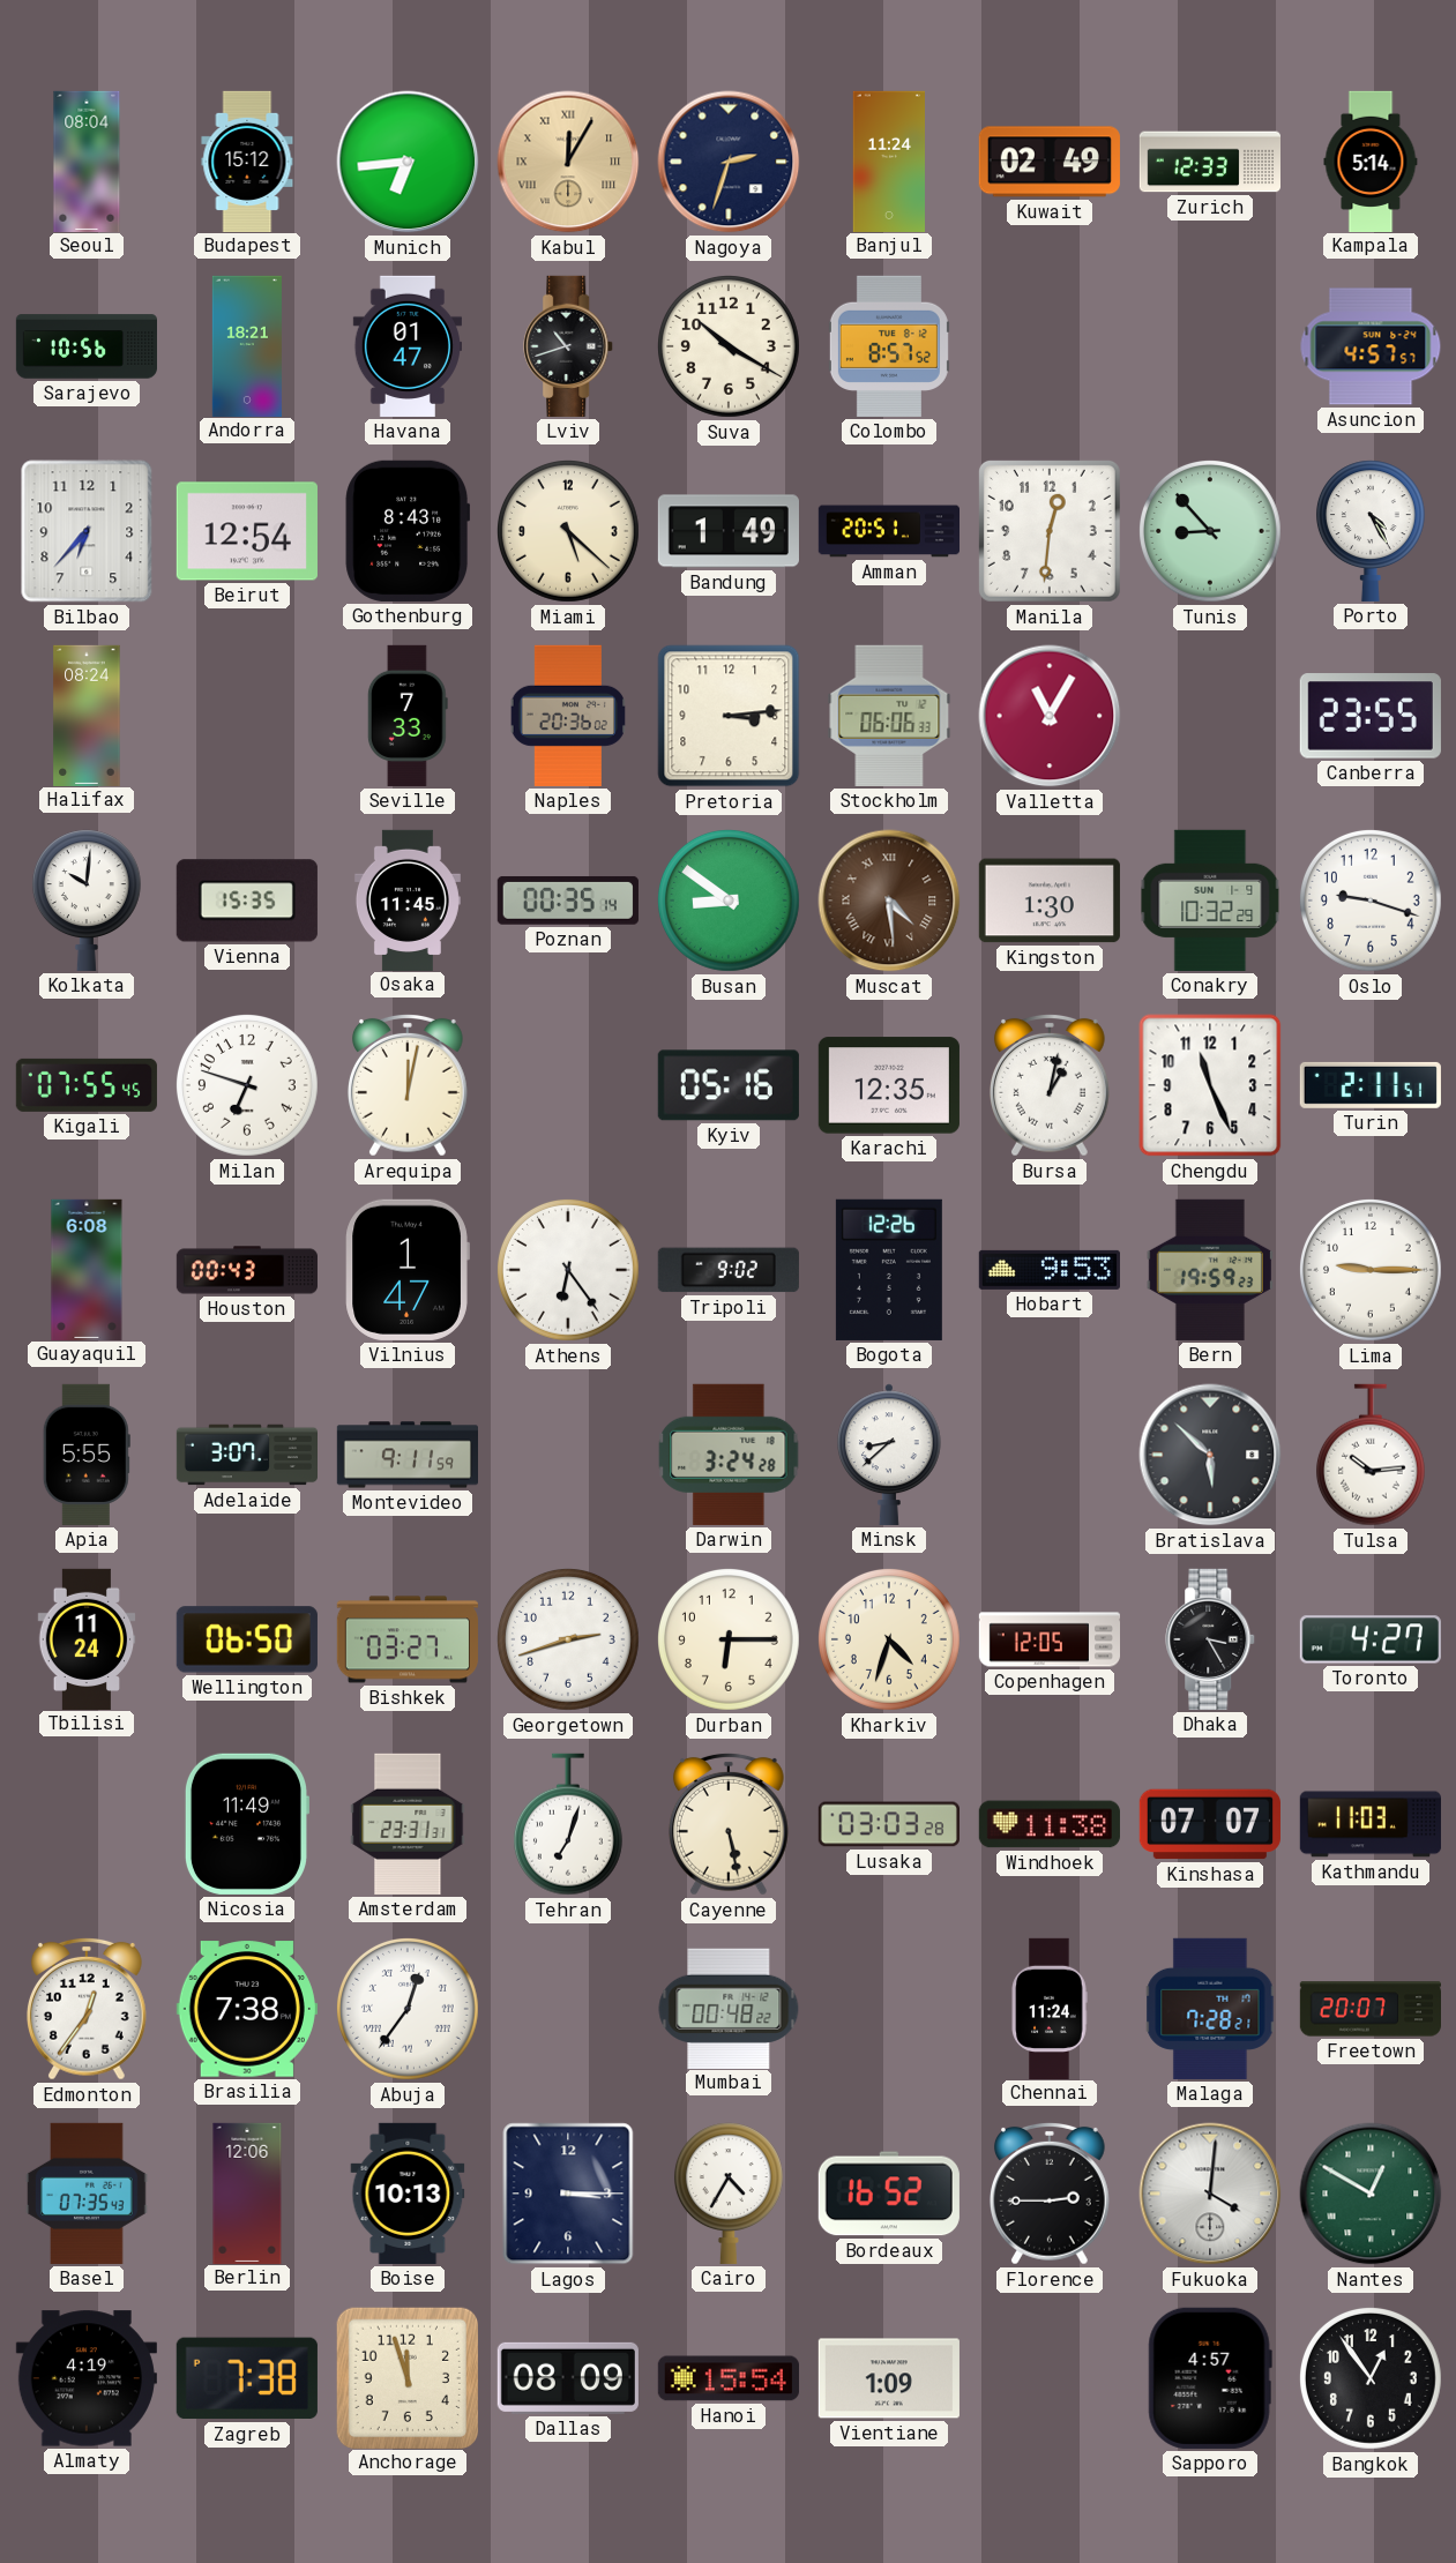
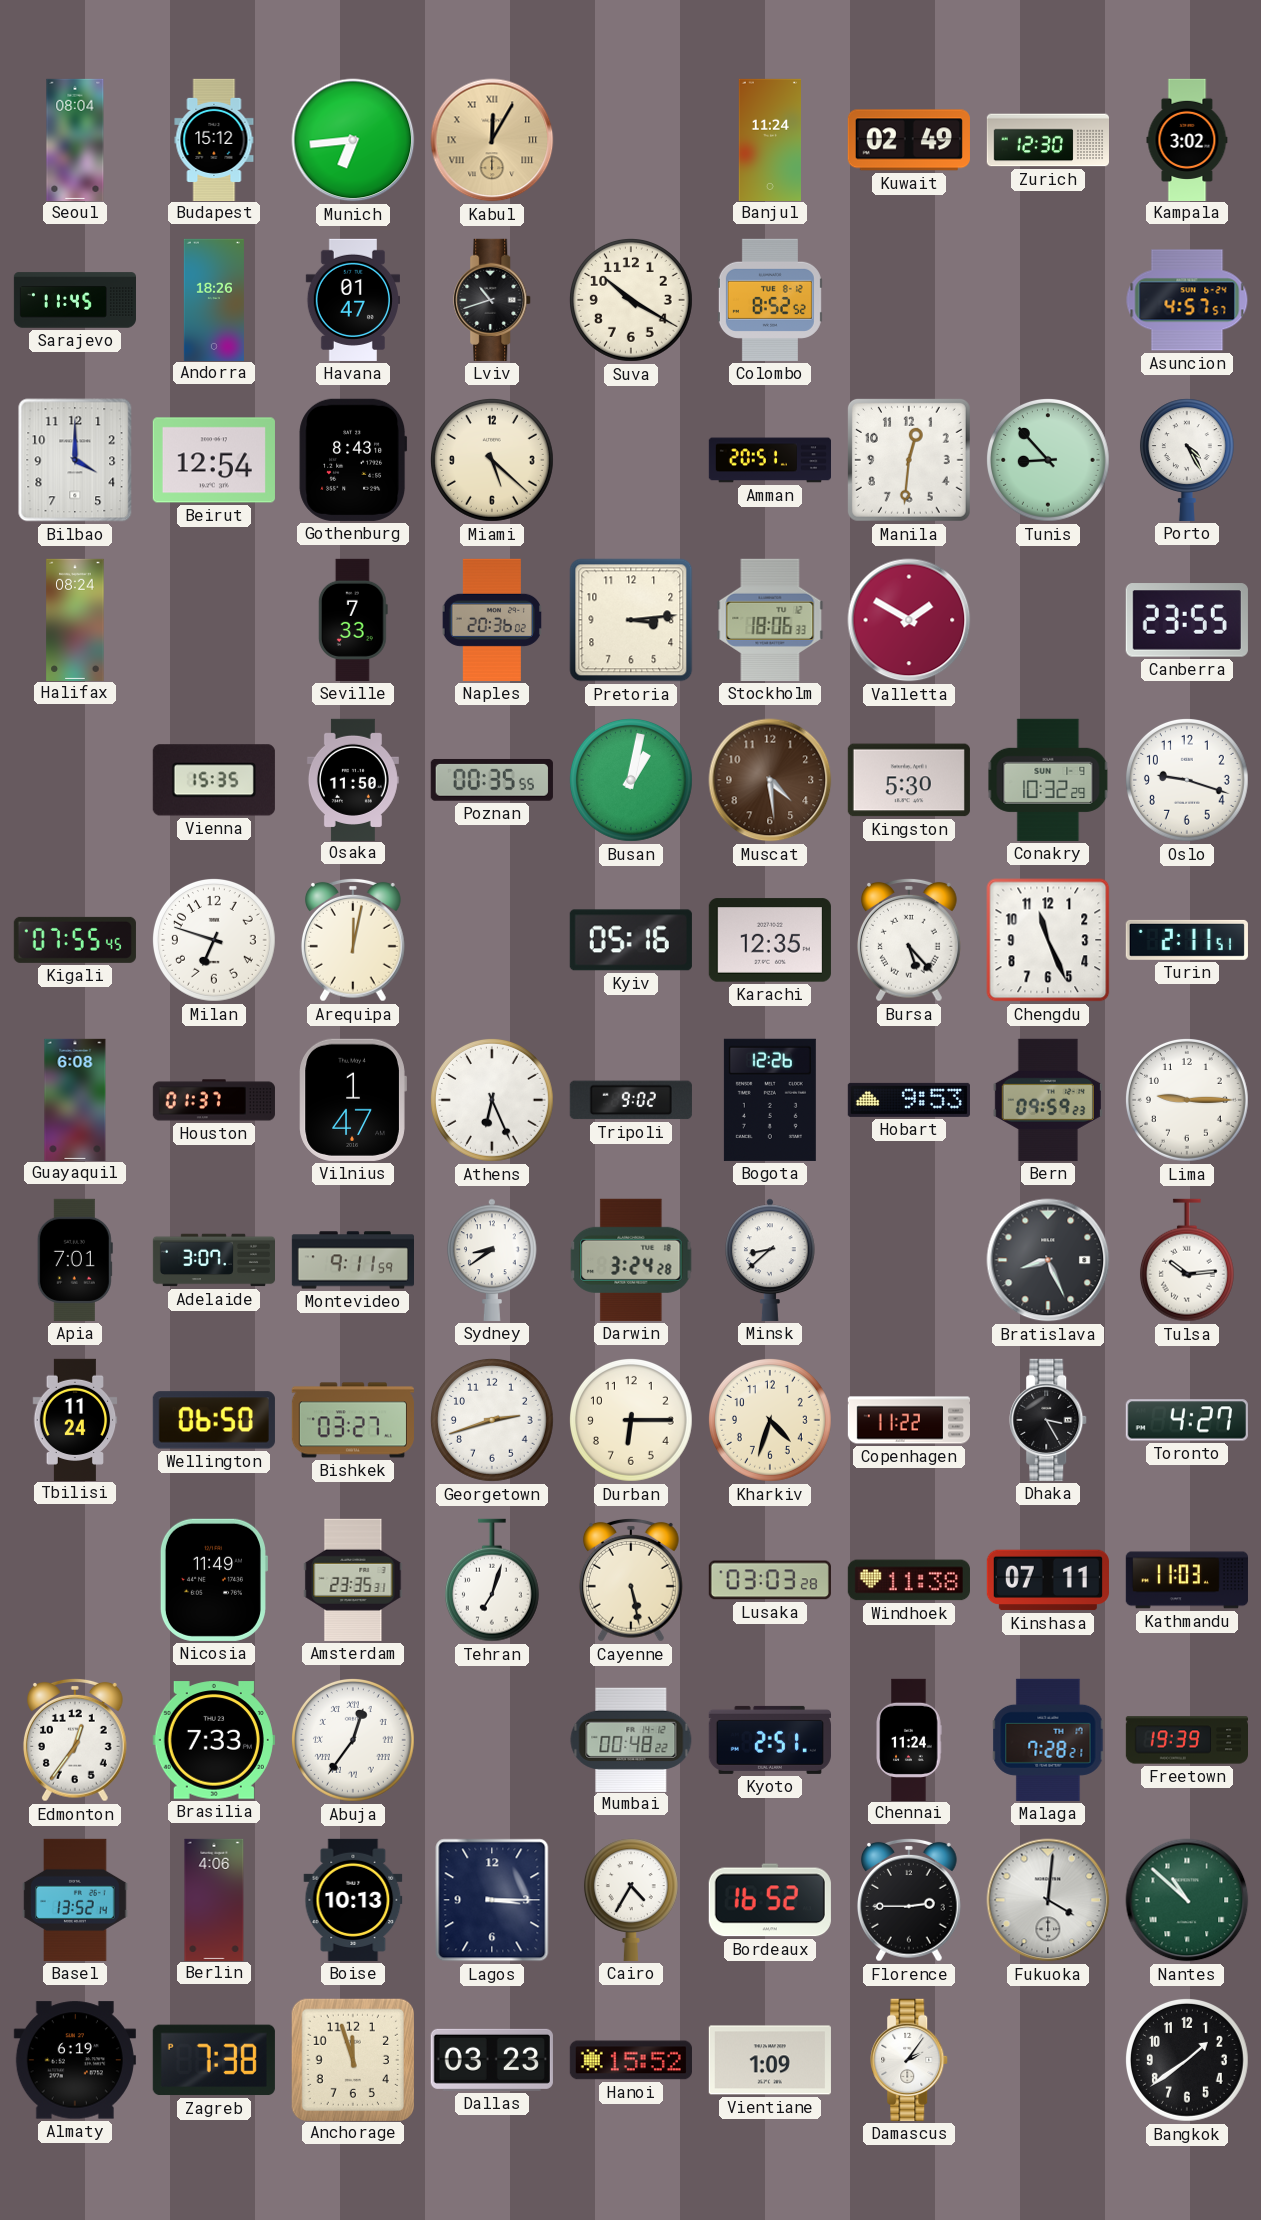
Nagoya: 2:33 -> none (729, 162)
Zurich: 12:33 -> 12:30 (1047, 140)
Kampala: 5:14 -> 3:02 (1187, 139)
Sarajevo: 10:56 -> 11:45 (74, 300)
Andorra: 18:21 -> 18:26 (214, 299)
Colombo: 8:57 -> 8:52 (770, 300)
Bilbao: 6:37 -> 4:00 (75, 460)
Bandung: 1:49 -> none (729, 531)
Stockholm: 06:06 -> 18:06 (770, 620)
Valletta: 11:05 -> 1:50 (909, 620)
Kolkata: 10:01 -> none (87, 901)
Osaka: 11:45 -> 11:50 (353, 779)
Poznan: 00:35:14 -> 00:35:55 (492, 780)
Busan: 8:51 -> 1:02 (631, 780)
Muscat numerals: Roman -> Arabic (770, 780)
Kingston: 1:30 -> 5:30 (909, 780)
Bursa: 1:02 -> 5:23 (909, 940)
Houston: 00:43 -> 01:37 (214, 1100)
Athens: 6:24 -> 6:26 (492, 1100)
Bern: 19:59 -> 09:59 (1048, 1100)
Apia: 5:55 -> 7:01 (75, 1260)
Sydney: none -> 8:39 (492, 1260)
Bratislava: 5:52 -> 8:26 (1048, 1260)
Copenhagen: 12:05 -> 11:22 (908, 1420)
Amsterdam: 23:31 -> 23:35 (353, 1580)
Kinshasa: 07:07 -> 07:11 (1048, 1580)
Brasilia: 7:38 -> 7:33 (214, 1740)
Kyoto: none -> 2:51 (770, 1740)
Freetown: 20:07 -> 19:39 (1186, 1740)
Basel: 07:35 -> 13:52 (75, 1900)
Berlin: 12:06 -> 4:06 (214, 1899)
Nantes: 12:50 -> 10:52 (1187, 1900)
Almaty: 4:19 -> 6:19 (75, 2060)
Dallas: 08:09 -> 03:23 (492, 2060)
Hanoi: 15:54 -> 15:52 (631, 2060)
Damascus: none -> 2:06 (910, 2060)
Sapporo: 4:57 -> none (1210, 2378)
Bangkok: 12:54 -> 1:39 (1187, 2060)
